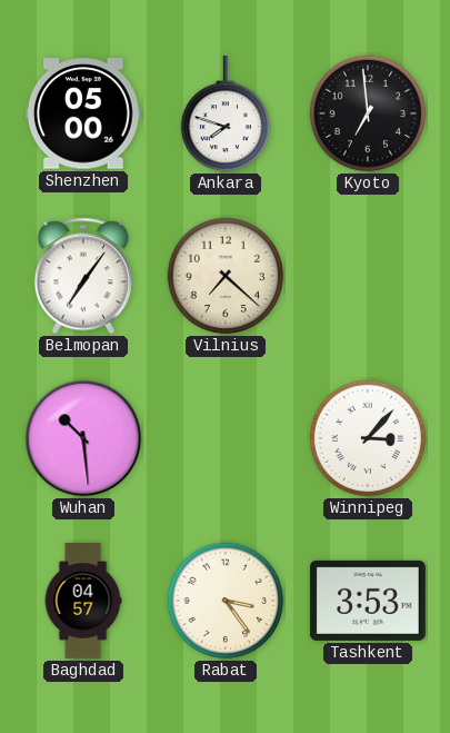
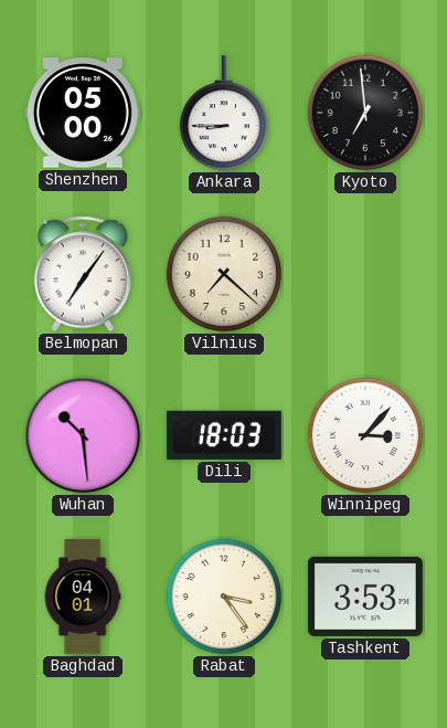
Ankara: 7:48 -> 8:45 (223, 113)
Dili: none -> 18:03 (224, 435)
Baghdad: 04:57 -> 04:01 (83, 597)
